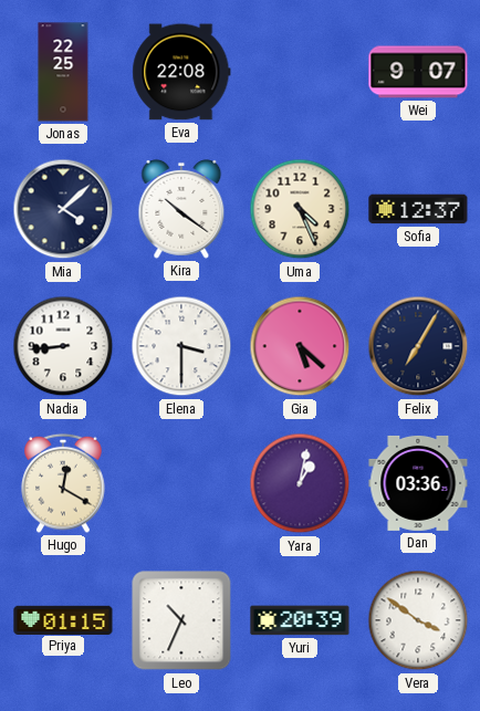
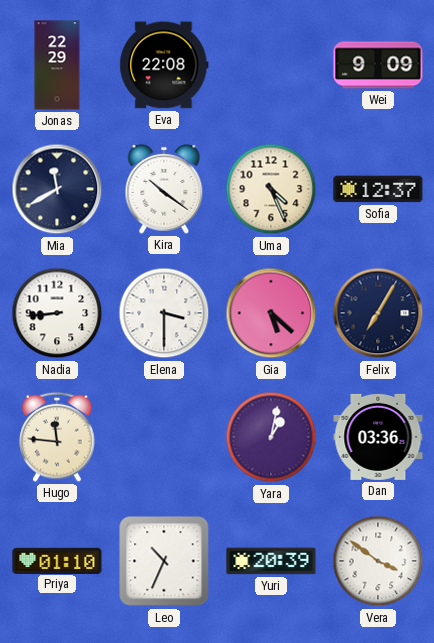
Jonas: 22:25 -> 22:29 (57, 65)
Wei: 9:07 -> 9:09 (378, 65)
Mia: 4:08 -> 11:40 (57, 189)
Hugo: 12:20 -> 11:46 (57, 437)
Priya: 01:15 -> 01:10 (57, 560)
